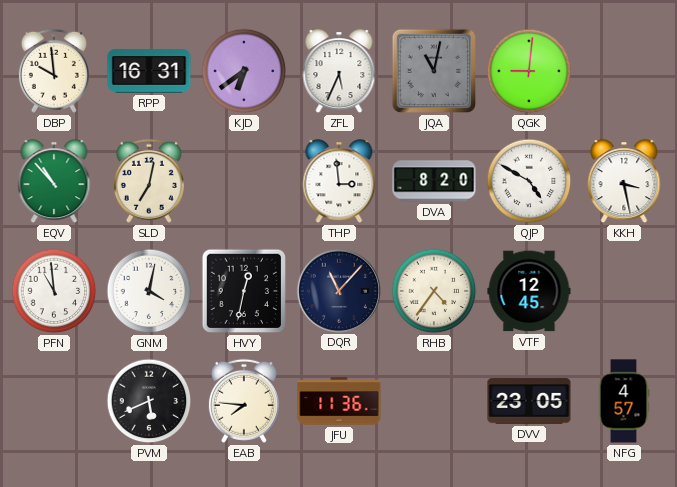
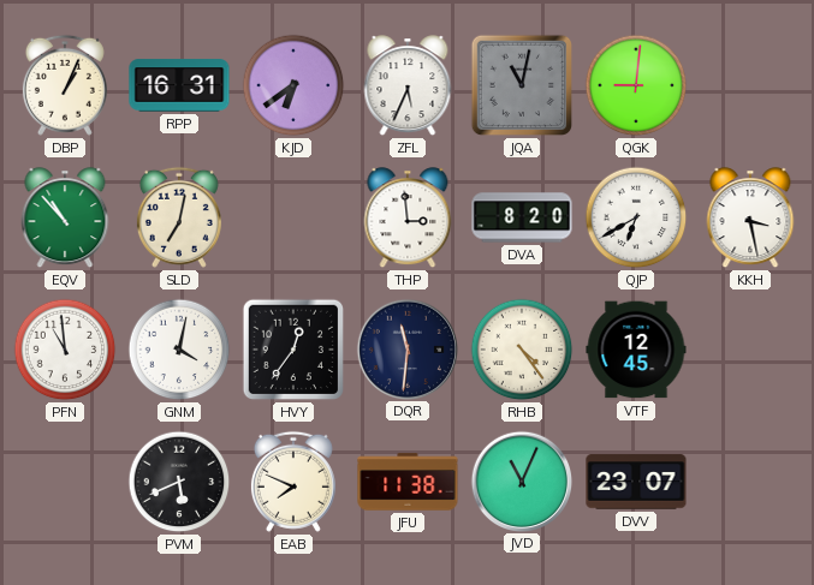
DBP: 9:59 -> 1:04 (65, 85)
QJP: 4:50 -> 6:40 (636, 217)
HVY: 12:32 -> 12:36 (293, 350)
DQR: 11:07 -> 11:31 (406, 348)
RHB: 4:36 -> 4:24 (522, 350)
EAB: 7:46 -> 7:49 (293, 482)
JFU: 11:36 -> 11:38 (408, 482)
JVD: none -> 11:04 (521, 480)
DVV: 23:05 -> 23:07 (636, 482)
NFG: 4:57 -> none (624, 401)
